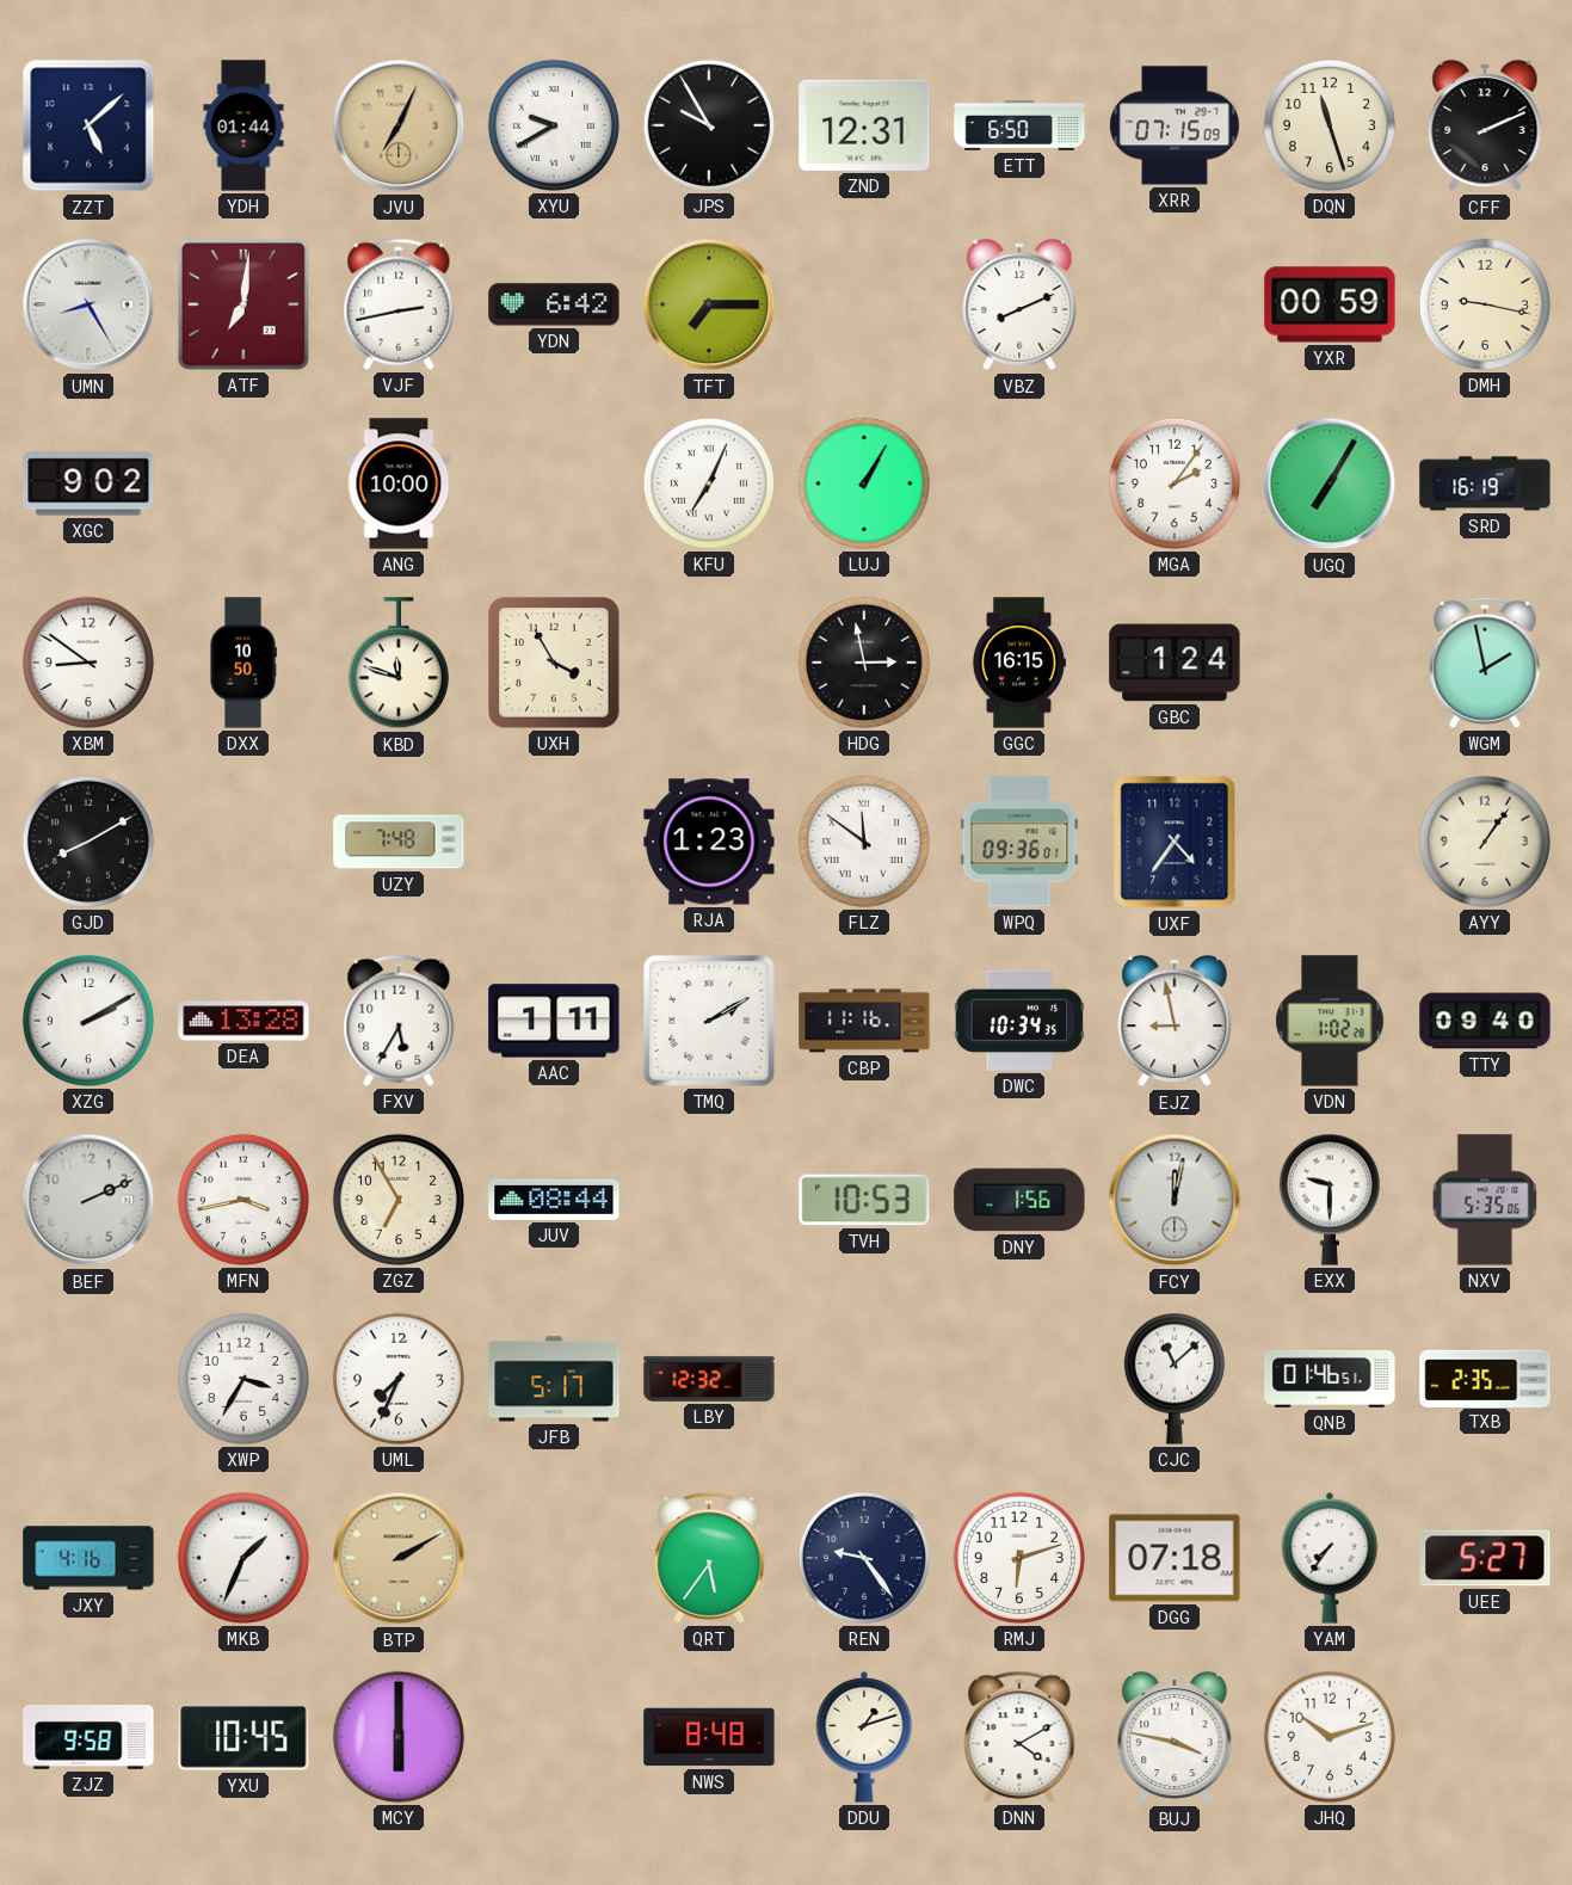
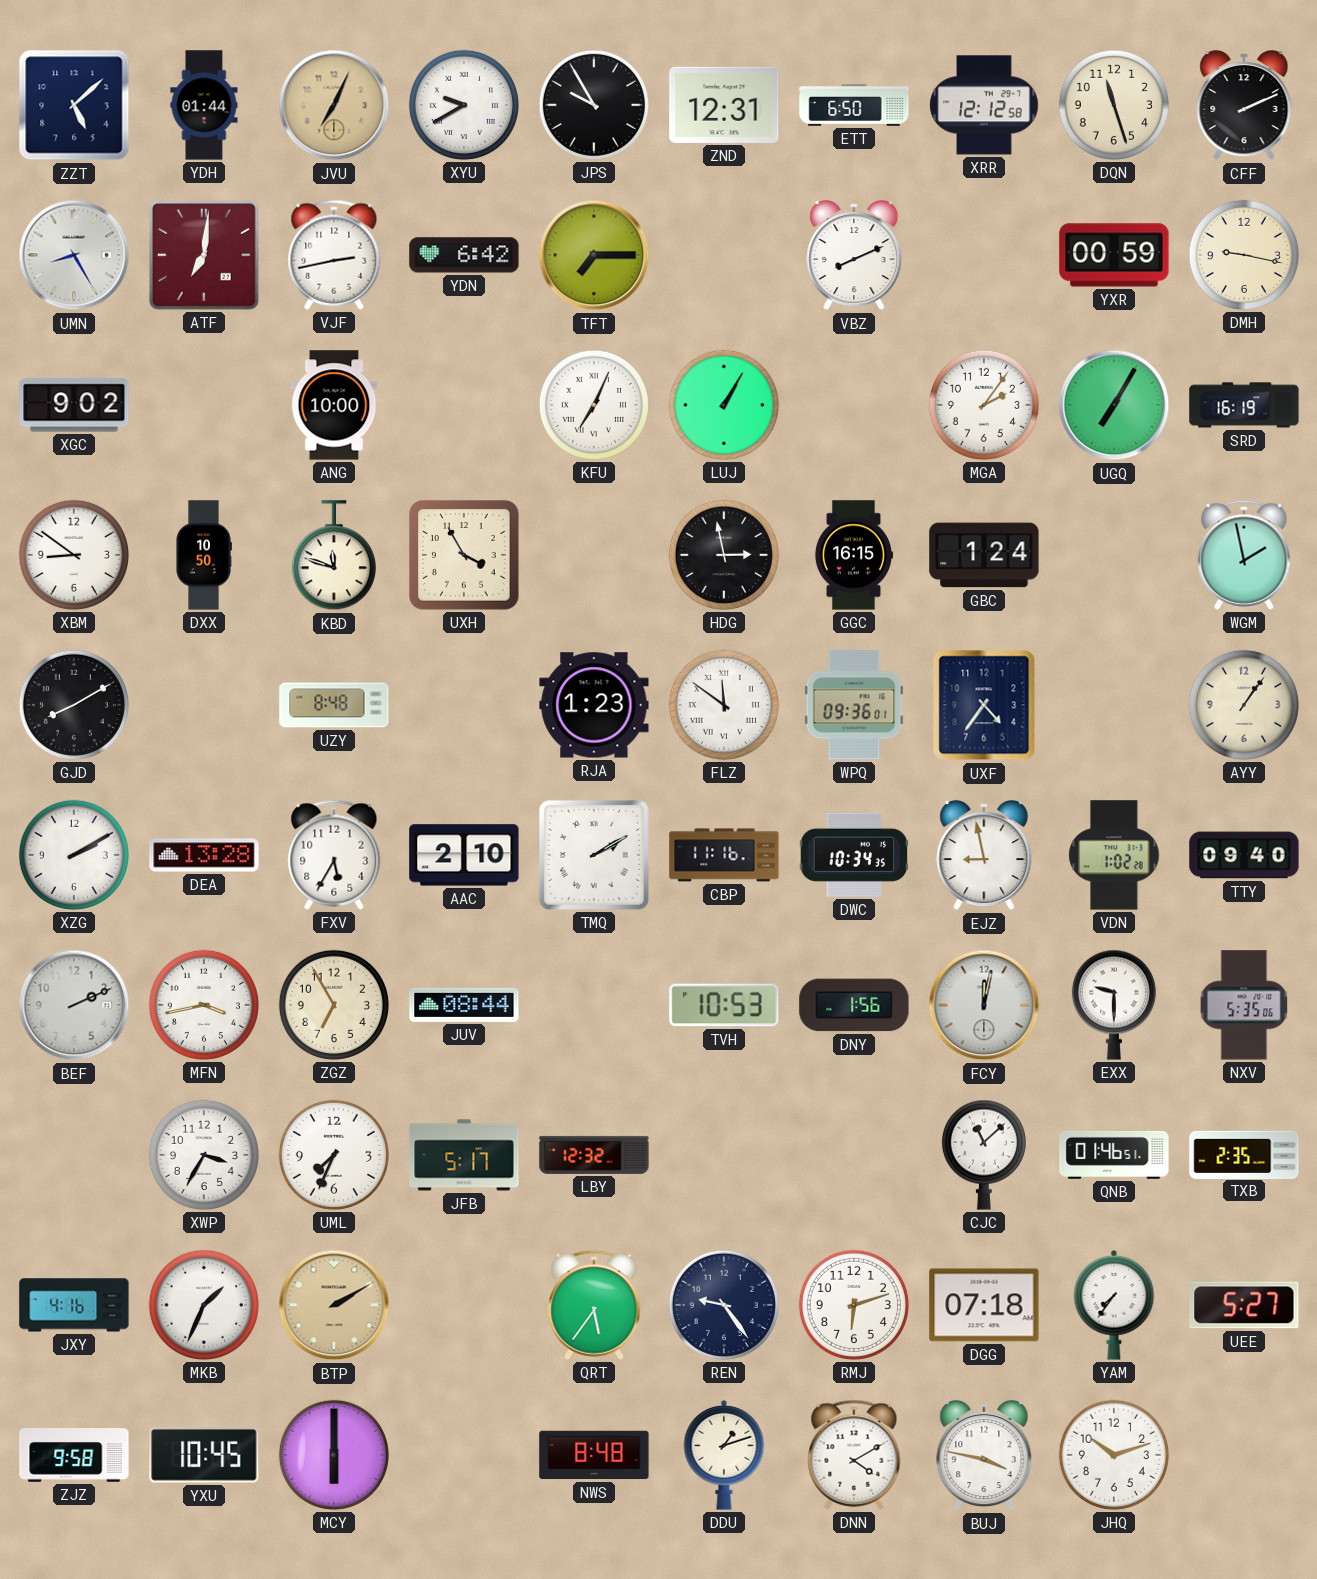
XRR: 07:15 -> 12:12 (984, 105)
UZY: 7:48 -> 8:48 (334, 705)
AAC: 1:11 -> 2:10 (464, 855)
